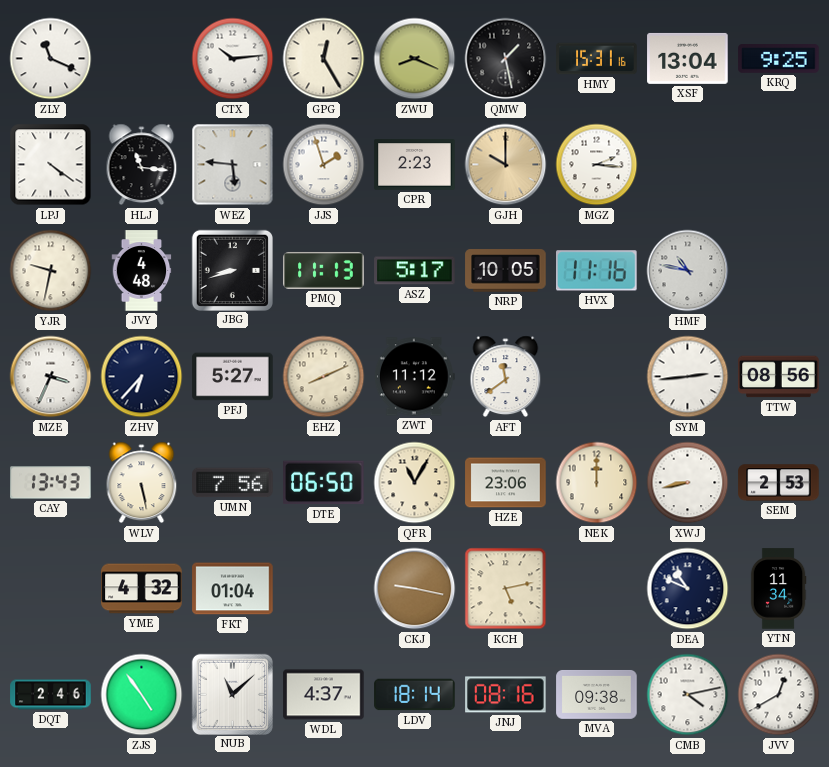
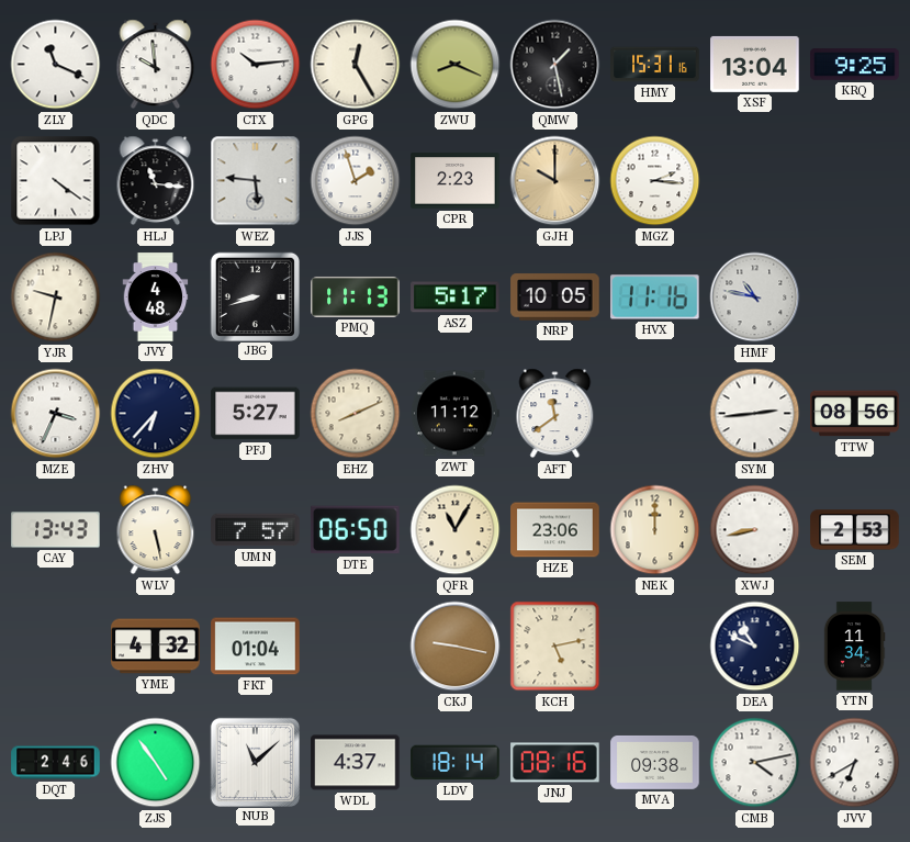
QDC: none -> 9:59 (156, 65)
UMN: 7:56 -> 7:57 (256, 530)
JVV: 12:40 -> 6:40 (855, 763)
